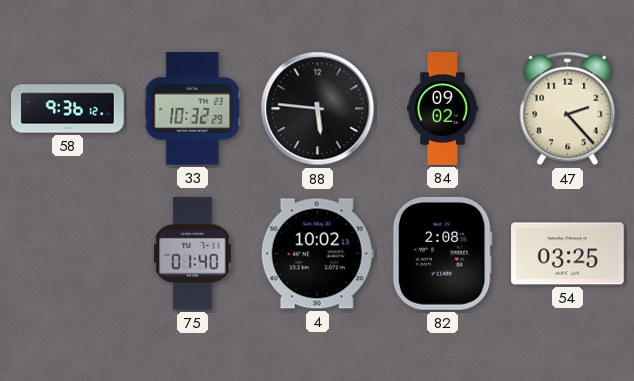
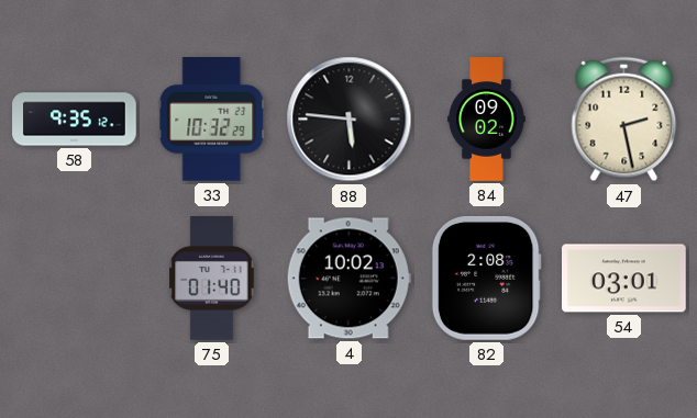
58: 9:36 -> 9:35 (75, 120)
47: 2:23 -> 2:28 (624, 120)
54: 03:25 -> 03:01 (624, 279)
